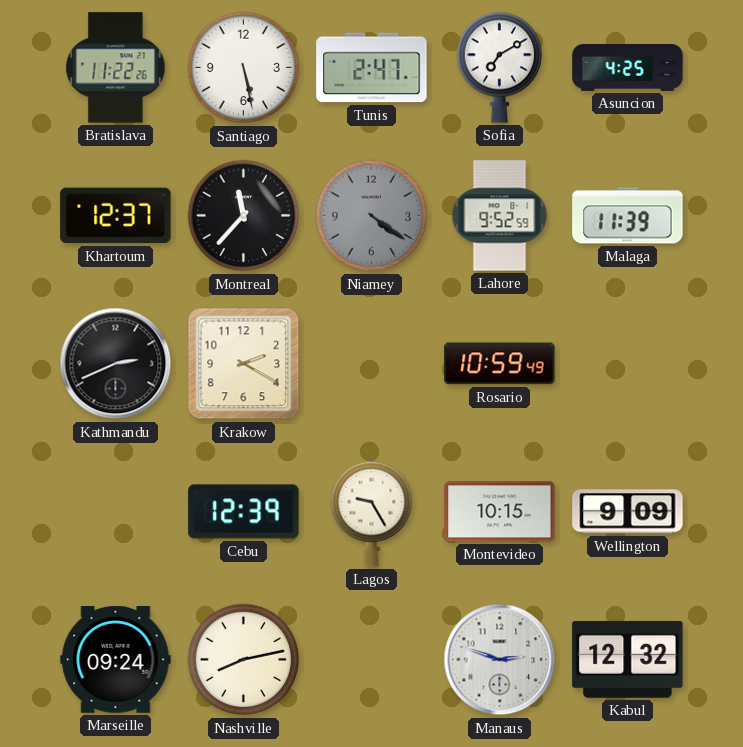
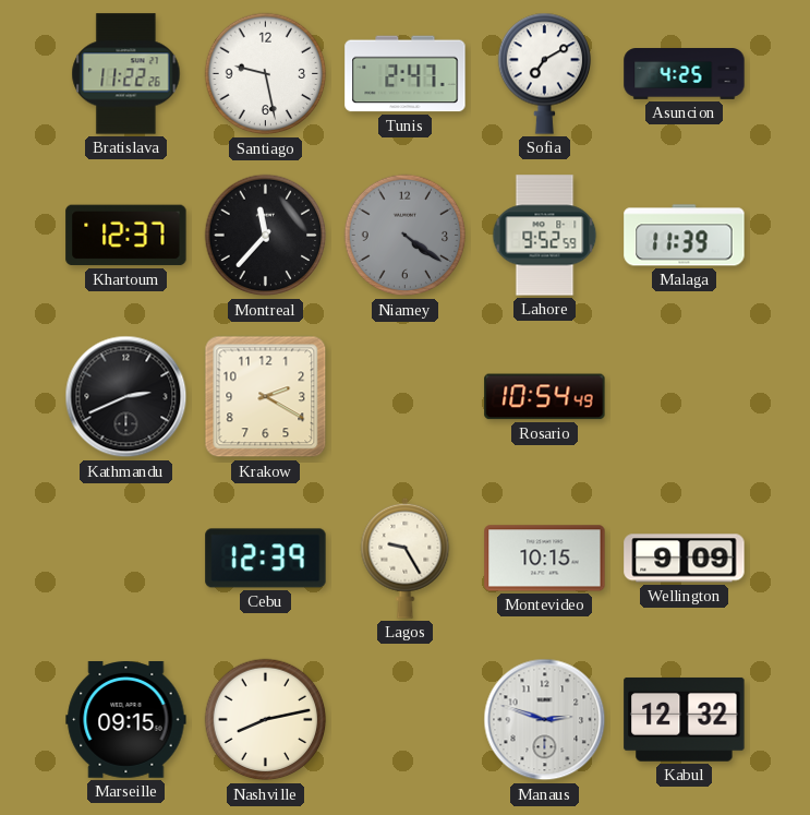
Santiago: 5:28 -> 9:28 (266, 74)
Rosario: 10:59 -> 10:54 (545, 397)
Marseille: 09:24 -> 09:15 (126, 720)
